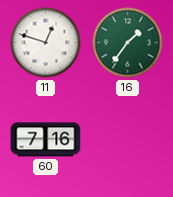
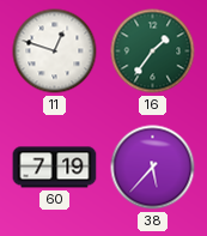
60: 7:16 -> 7:19 (55, 168)
38: none -> 5:37 (153, 168)
